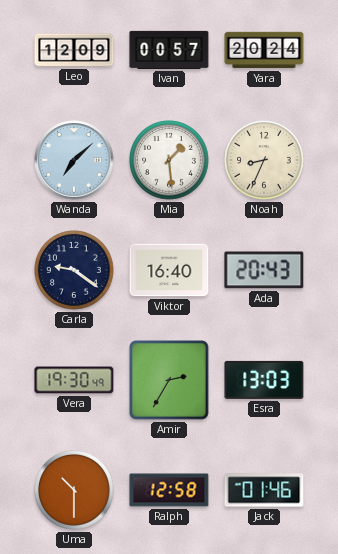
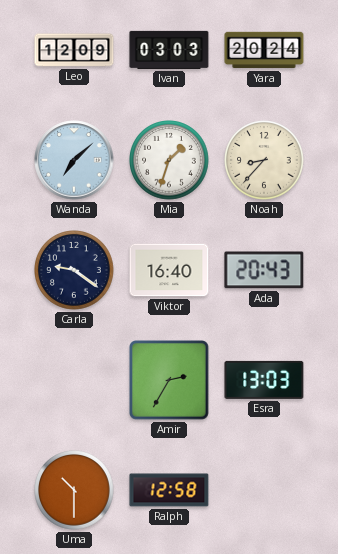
Ivan: 00:57 -> 03:03 (169, 50)
Mia: 1:29 -> 1:33 (169, 160)
Noah: 8:34 -> 8:37 (264, 160)
Vera: 19:30 -> none (74, 380)
Jack: 01:46 -> none (264, 490)
